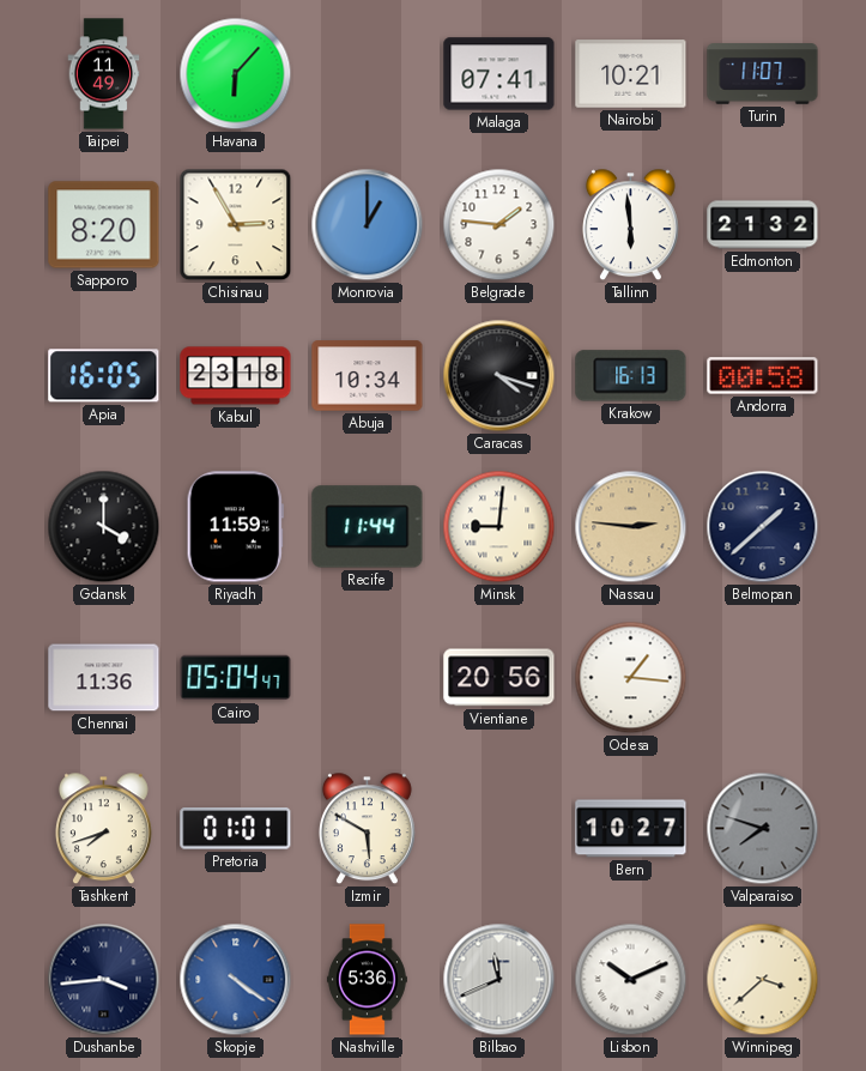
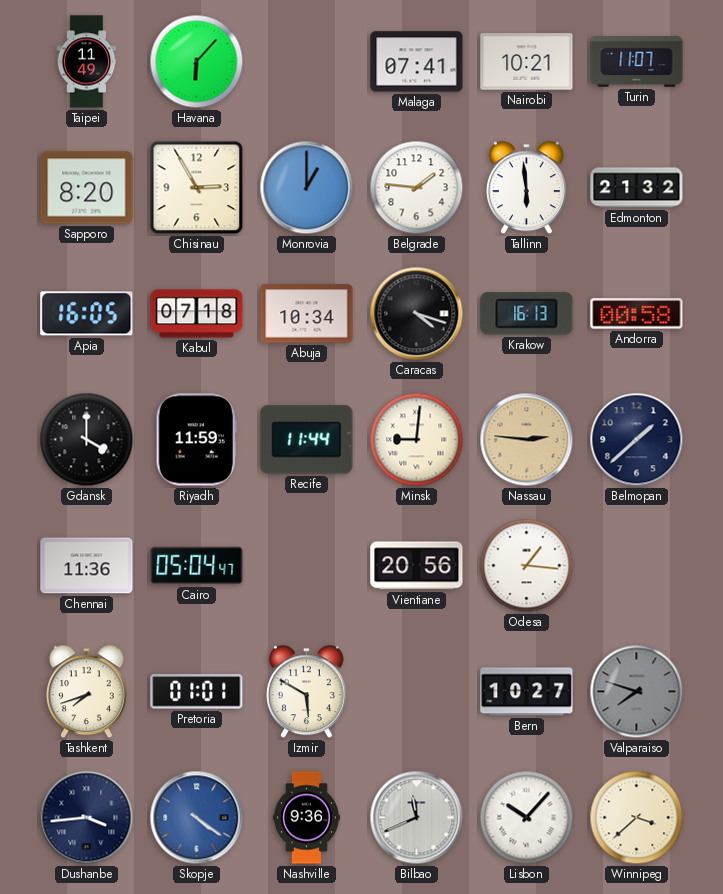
Kabul: 23:18 -> 07:18 (197, 314)
Nashville: 5:36 -> 9:36 (306, 818)
Lisbon: 10:11 -> 10:07 (527, 818)
